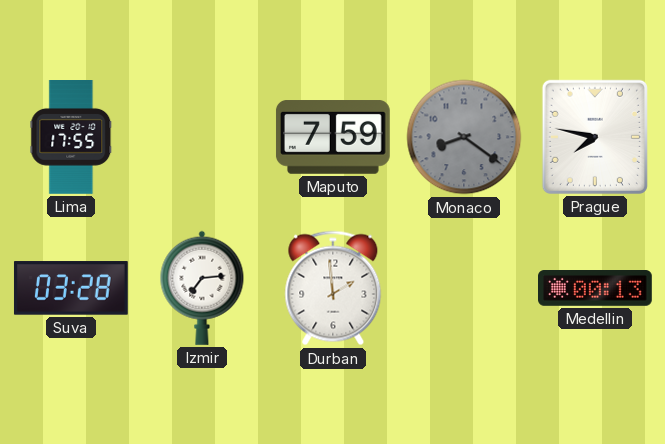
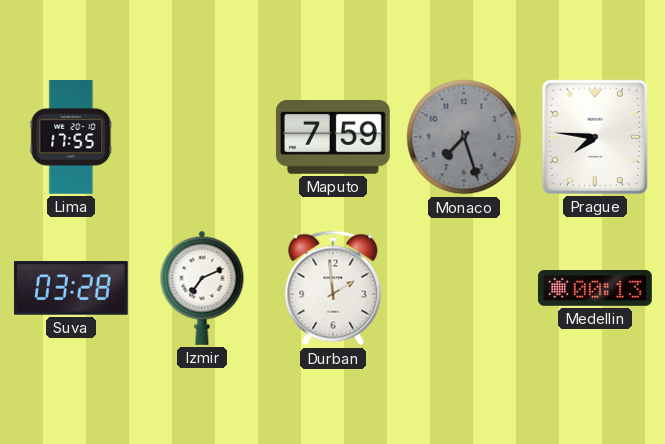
Monaco: 8:21 -> 7:27 (464, 137)
Prague: 7:47 -> 7:46 (595, 137)
Izmir: 7:14 -> 7:11 (202, 288)
